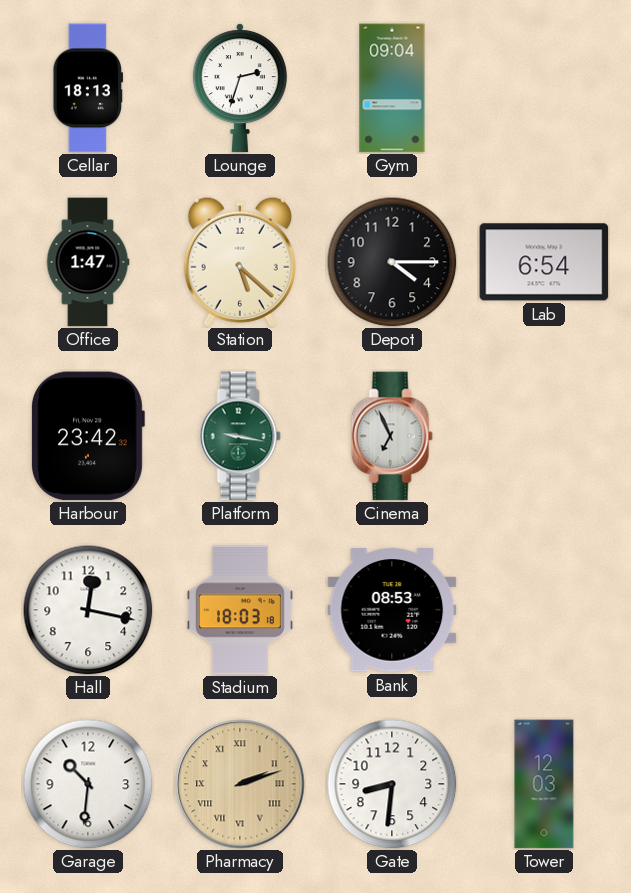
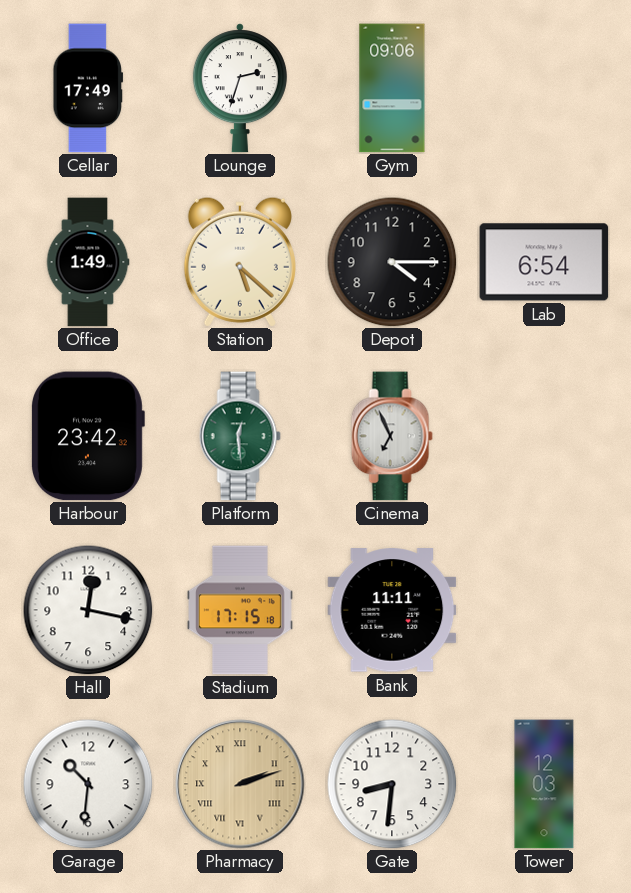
Cellar: 18:13 -> 17:49 (88, 88)
Gym: 09:04 -> 09:06 (392, 88)
Office: 1:47 -> 1:49 (88, 262)
Platform: 9:17 -> 12:29 (240, 436)
Stadium: 18:03 -> 17:15 (240, 610)
Bank: 08:53 -> 11:11 (392, 610)
